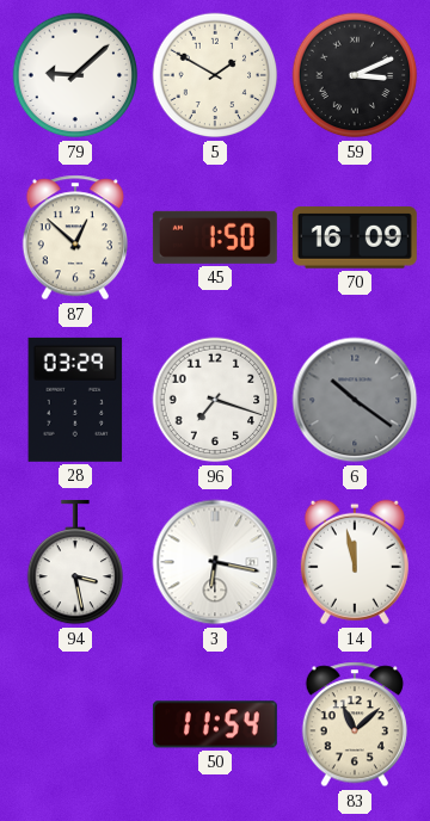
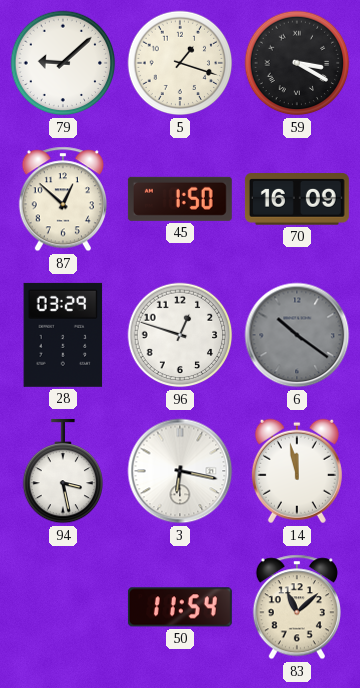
5: 1:50 -> 1:18 (180, 63)
59: 3:11 -> 3:20 (297, 63)
96: 7:18 -> 12:48 (180, 335)
